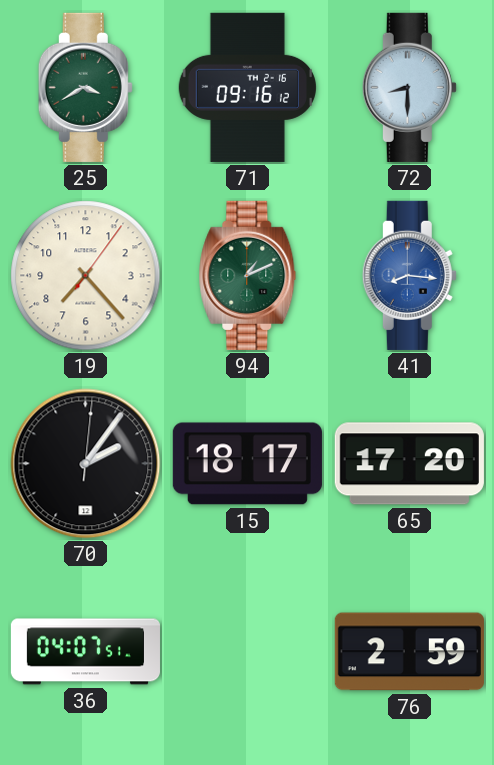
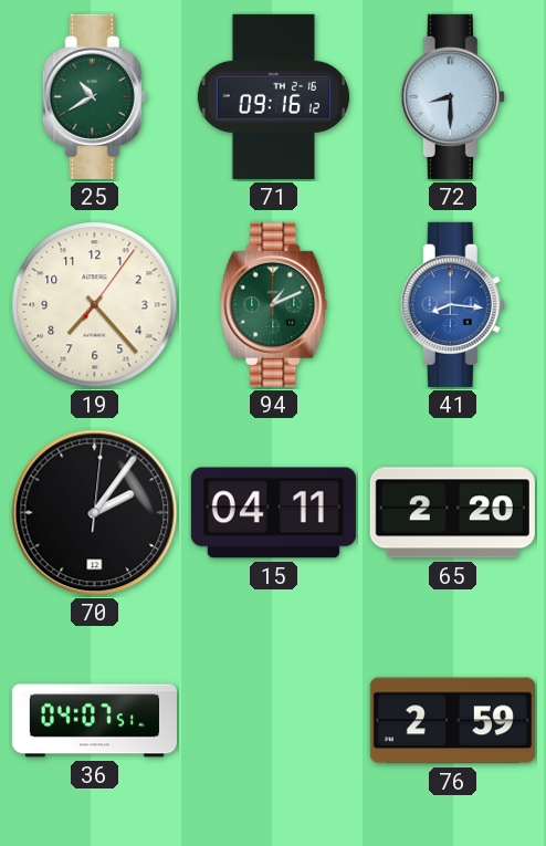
25: 3:40 -> 10:40 (94, 96)
15: 18:17 -> 04:11 (273, 513)
65: 17:20 -> 2:20 (452, 513)
